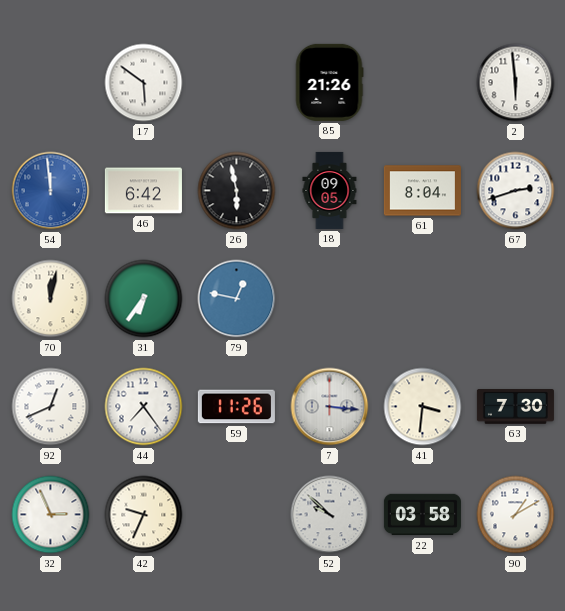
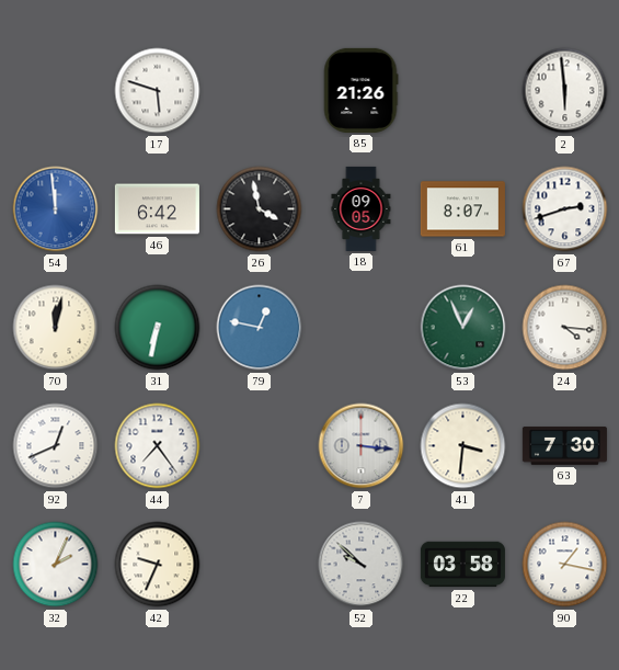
17: 5:51 -> 5:48 (158, 91)
26: 5:58 -> 3:58 (260, 209)
61: 8:04 -> 8:07 (462, 209)
31: 6:36 -> 6:32 (158, 328)
53: none -> 12:56 (463, 328)
24: none -> 4:16 (565, 328)
59: 11:26 -> none (236, 407)
32: 2:56 -> 2:04 (56, 565)
90: 1:10 -> 1:17 (565, 565)
